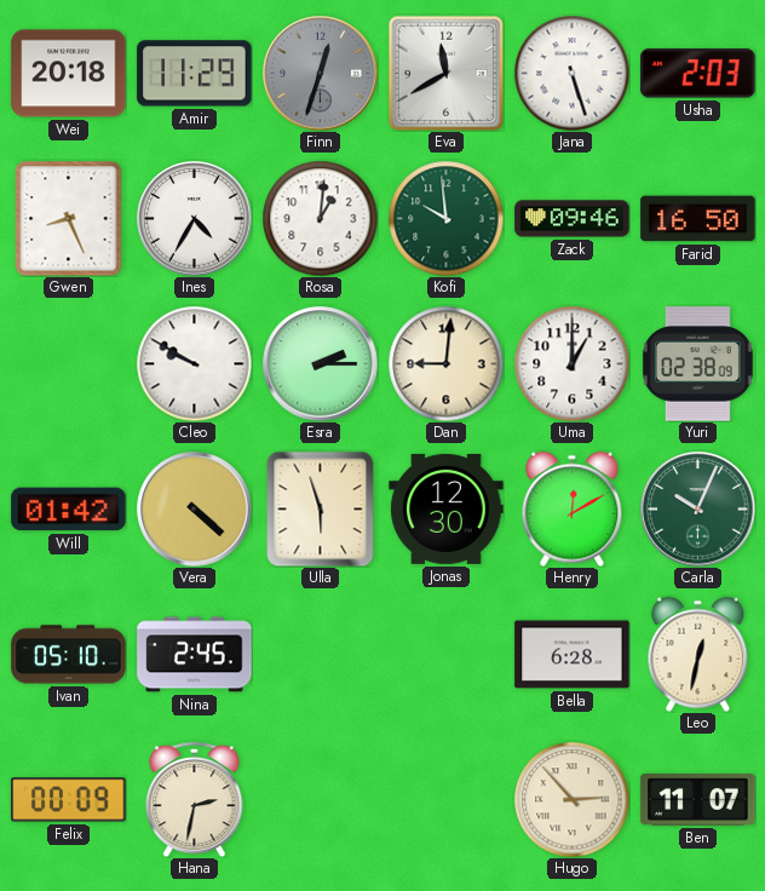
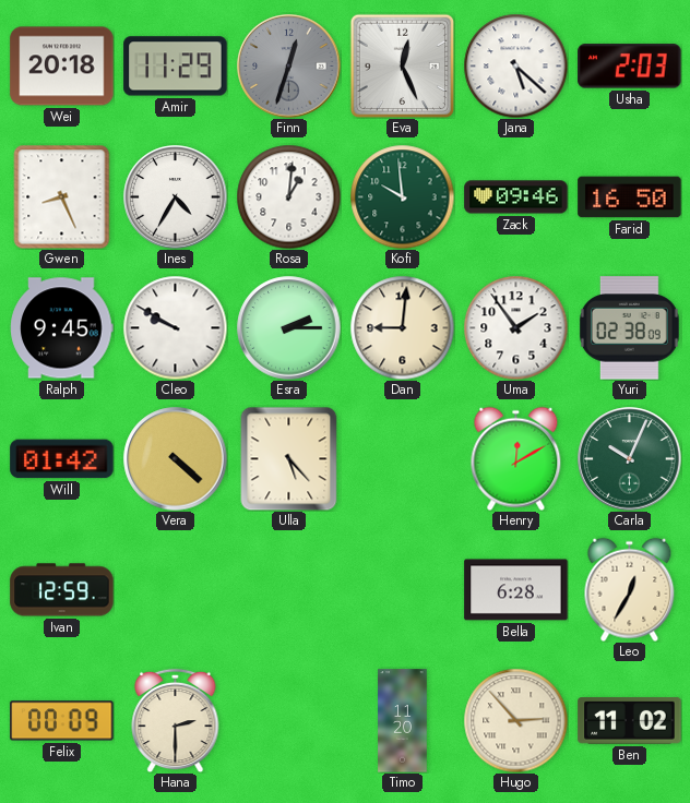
Eva: 11:40 -> 12:26 (402, 65)
Jana: 5:27 -> 5:22 (515, 65)
Ralph: none -> 9:45 (62, 328)
Uma: 1:00 -> 1:54 (515, 327)
Ulla: 5:57 -> 5:23 (289, 458)
Jonas: 12:30 -> none (447, 508)
Ivan: 05:10 -> 12:59 (62, 590)
Nina: 2:45 -> none (195, 655)
Leo: 12:32 -> 12:35 (630, 589)
Hana: 2:32 -> 2:30 (176, 720)
Timo: none -> 11:20 (403, 721)
Ben: 11:07 -> 11:02 (630, 721)
